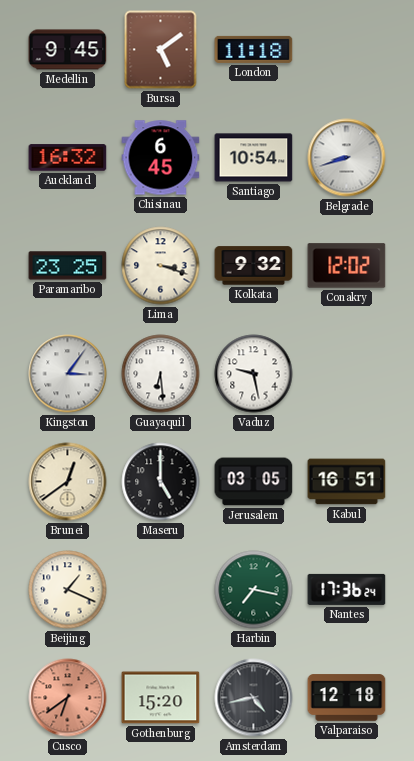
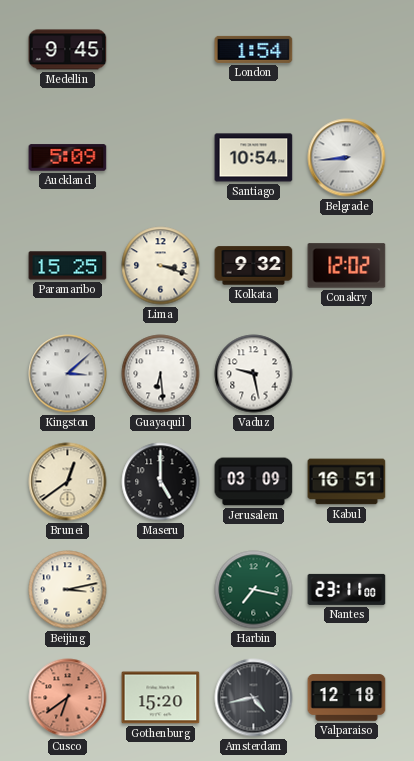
Bursa: 5:09 -> none (161, 50)
London: 11:18 -> 1:54 (254, 49)
Auckland: 16:32 -> 5:09 (68, 158)
Chisinau: 6:45 -> none (161, 158)
Belgrade: 8:42 -> 8:44 (347, 158)
Paramaribo: 23:25 -> 15:25 (68, 266)
Kingston: 3:06 -> 3:08 (68, 374)
Jerusalem: 03:05 -> 03:09 (254, 482)
Beijing: 1:19 -> 3:13 (68, 590)
Nantes: 17:36 -> 23:11 (347, 589)
